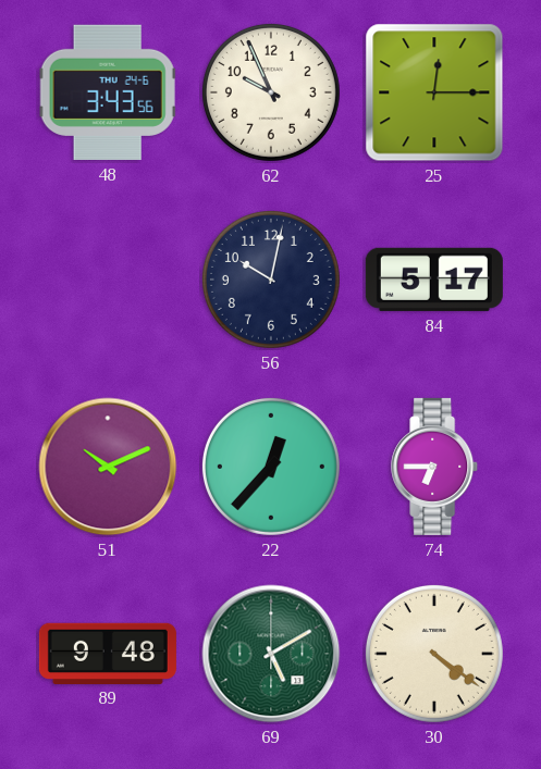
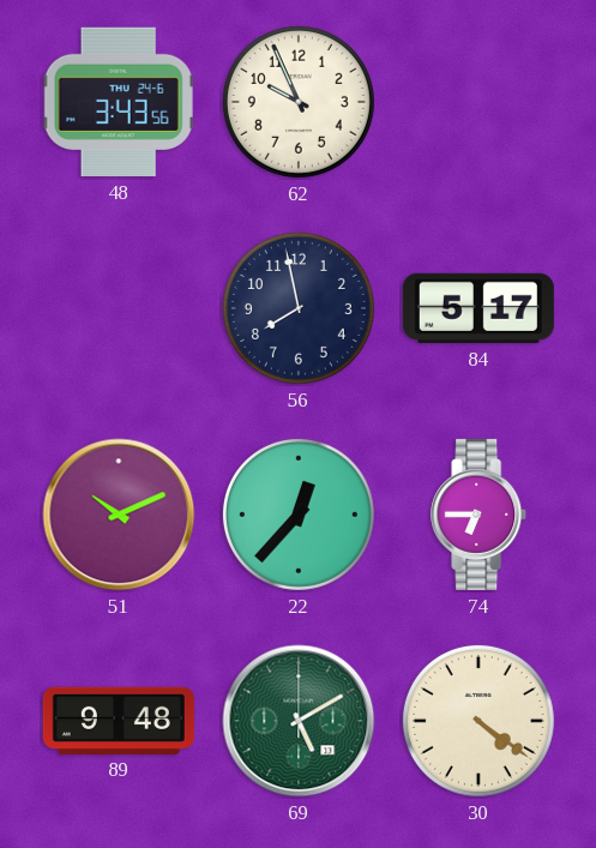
25: 12:15 -> none (434, 92)
56: 10:02 -> 7:58 (299, 308)
